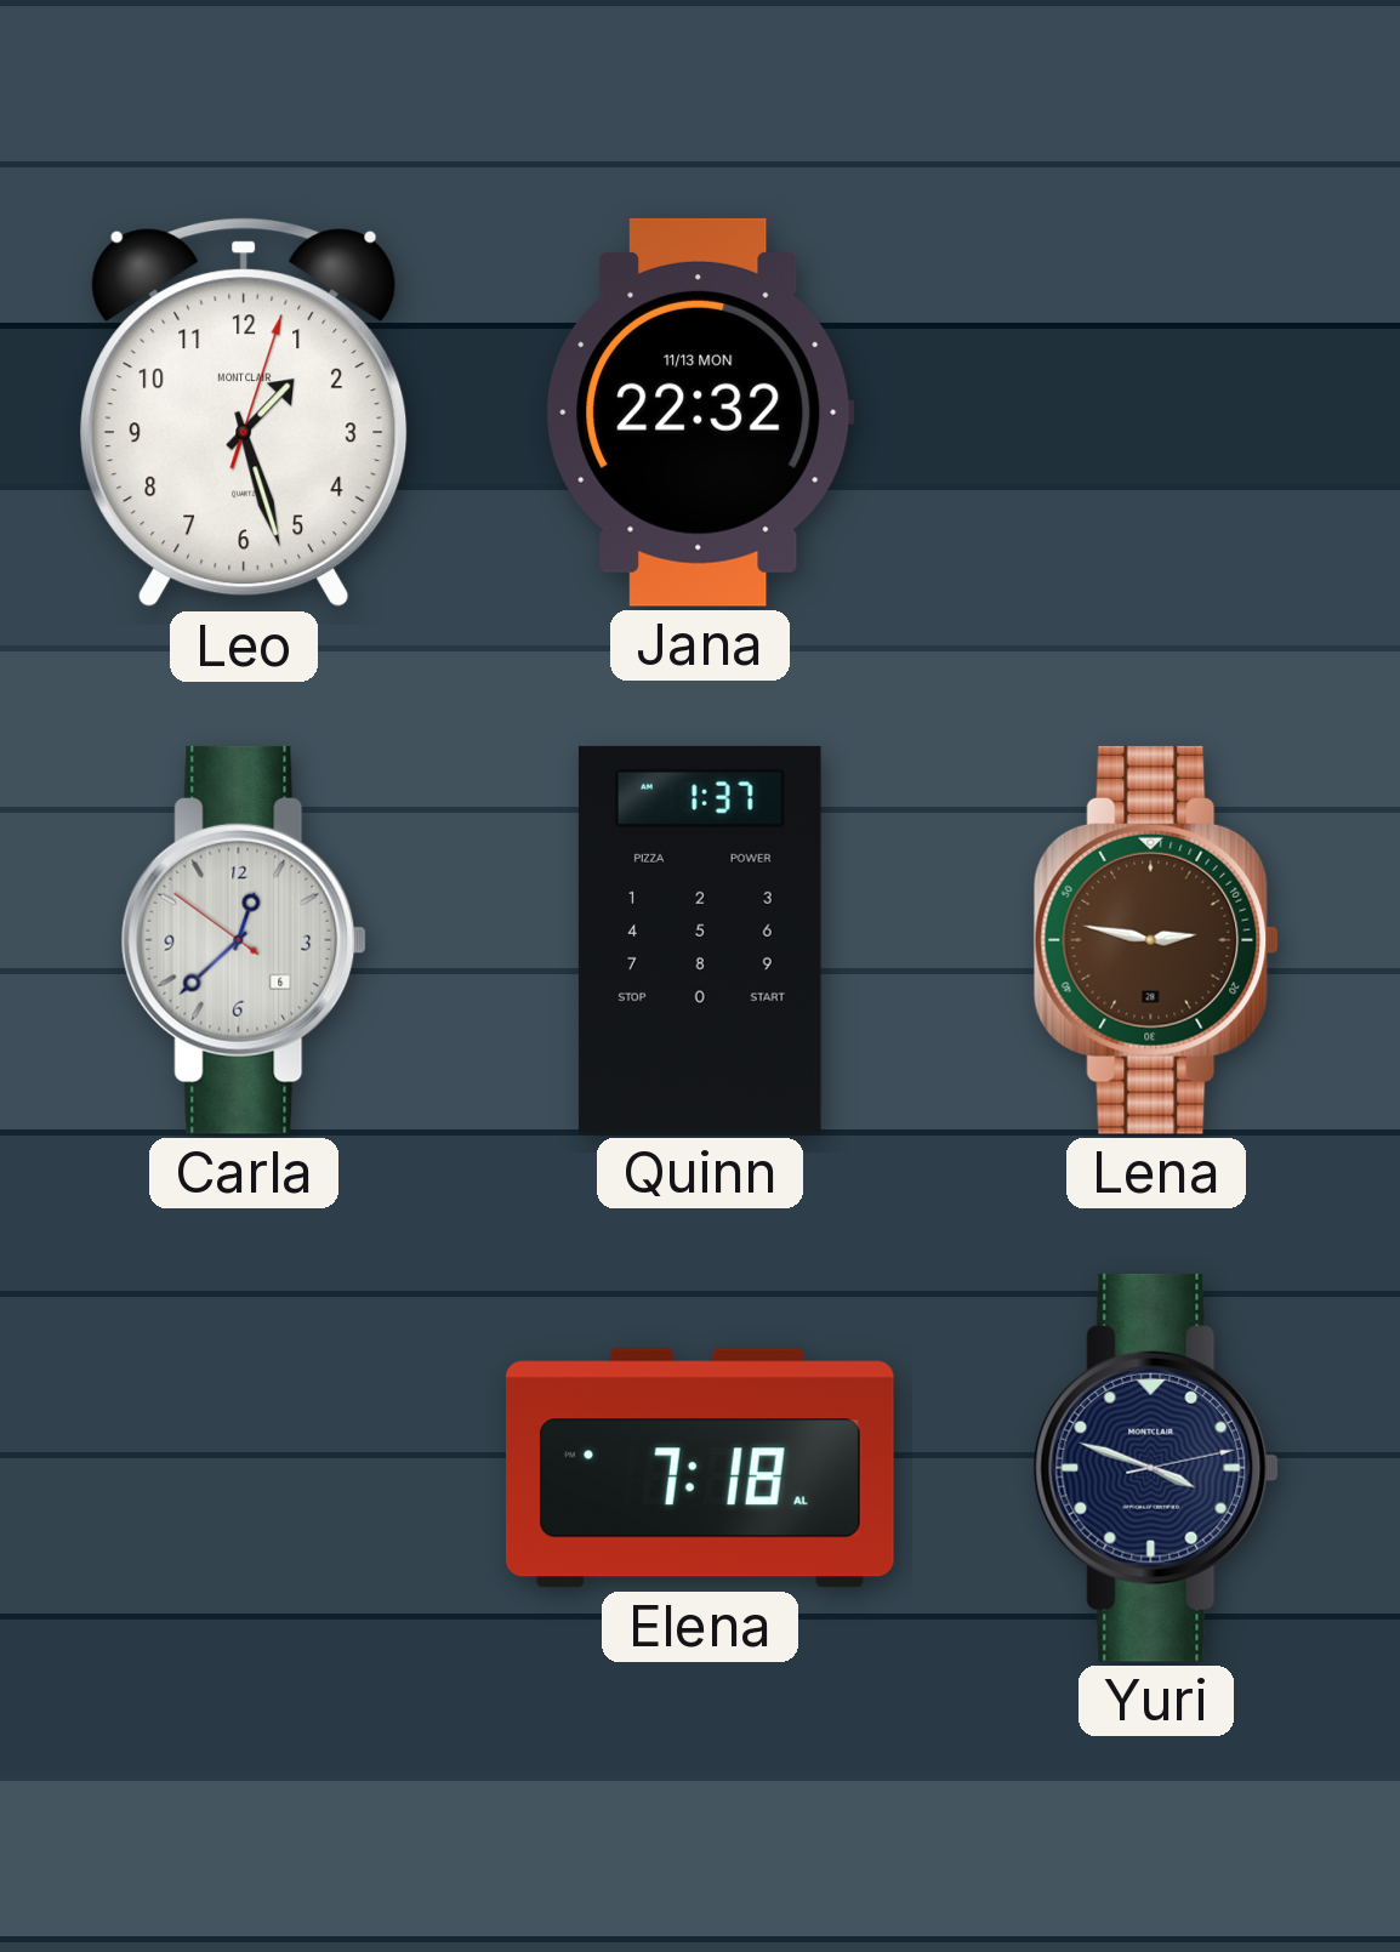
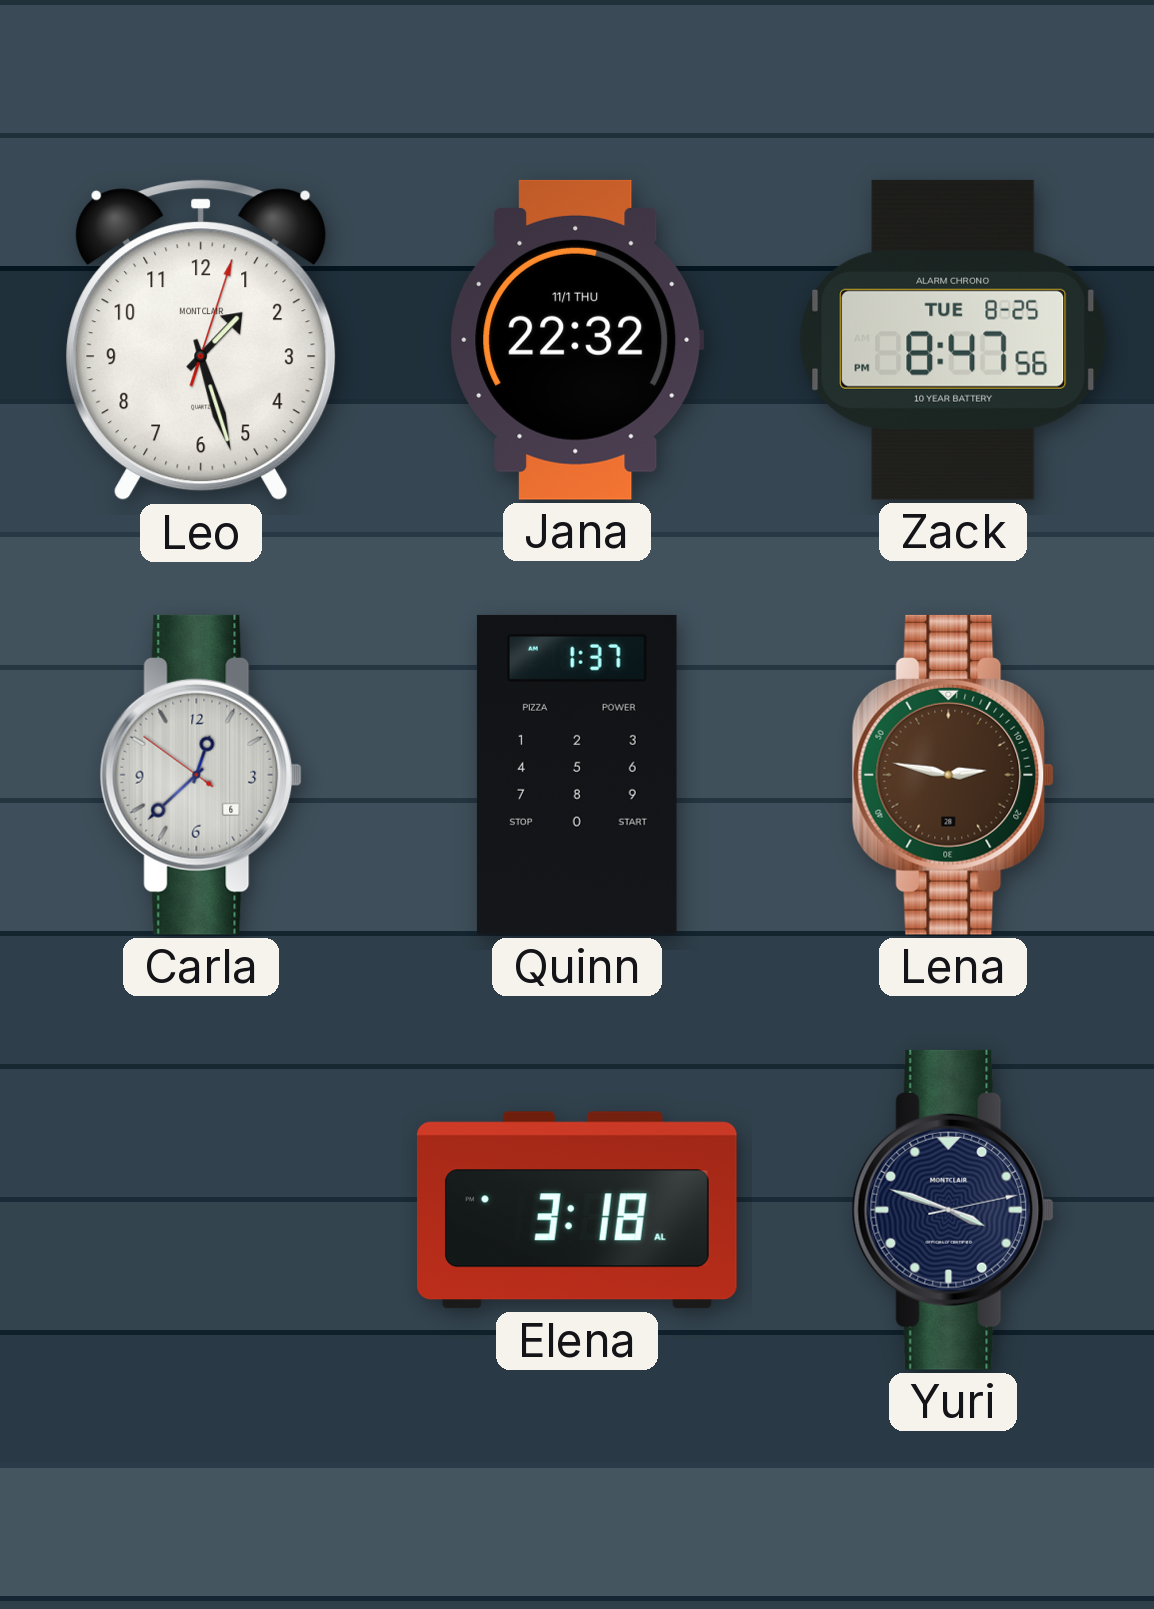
Jana date: 11/13 MON -> 11/1 THU (577, 340)
Zack: none -> 8:47 (953, 340)
Elena: 7:18 -> 3:18 (577, 1210)
